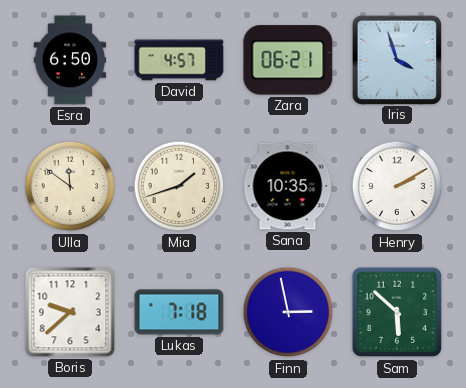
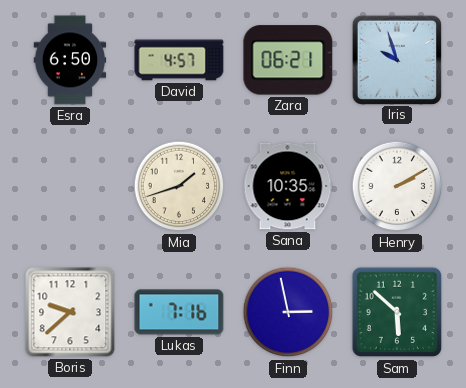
Iris: 3:57 -> 9:57 (396, 59)
Ulla: 11:51 -> none (70, 186)
Lukas: 7:18 -> 7:16 (179, 312)
